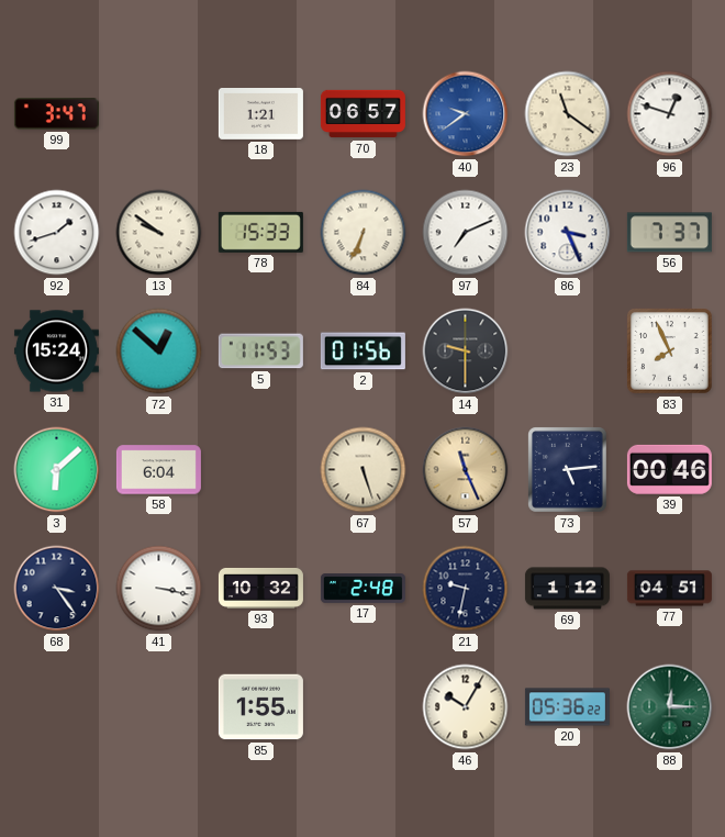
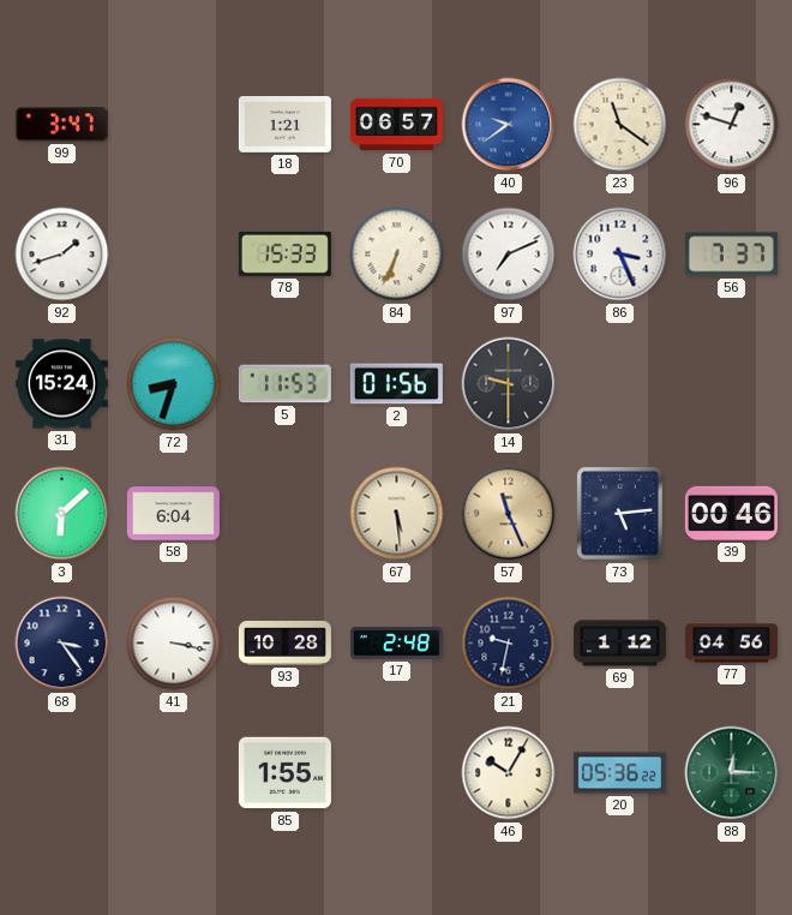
13: 9:51 -> none (159, 233)
72: 12:52 -> 8:33 (174, 384)
83: 7:56 -> none (670, 351)
67: 5:27 -> 5:29 (397, 514)
93: 10:32 -> 10:28 (284, 642)
77: 04:51 -> 04:56 (731, 644)
